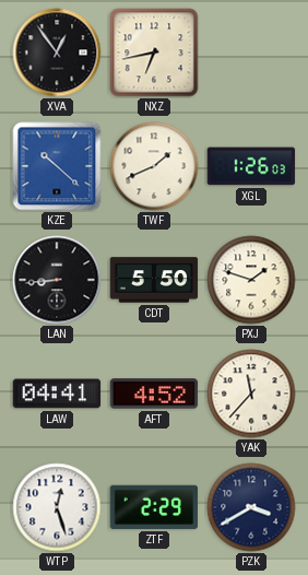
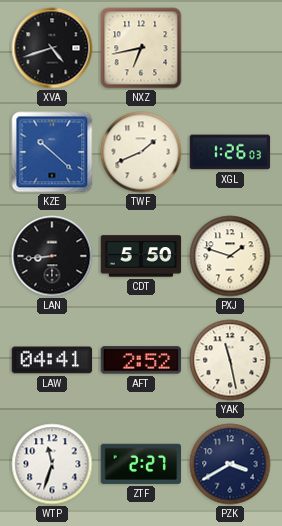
XVA: 12:54 -> 4:42 (52, 48)
AFT: 4:52 -> 2:52 (141, 360)
YAK: 11:37 -> 11:28 (230, 360)
WTP: 12:27 -> 11:33 (52, 464)
ZTF: 2:29 -> 2:27 (141, 464)
